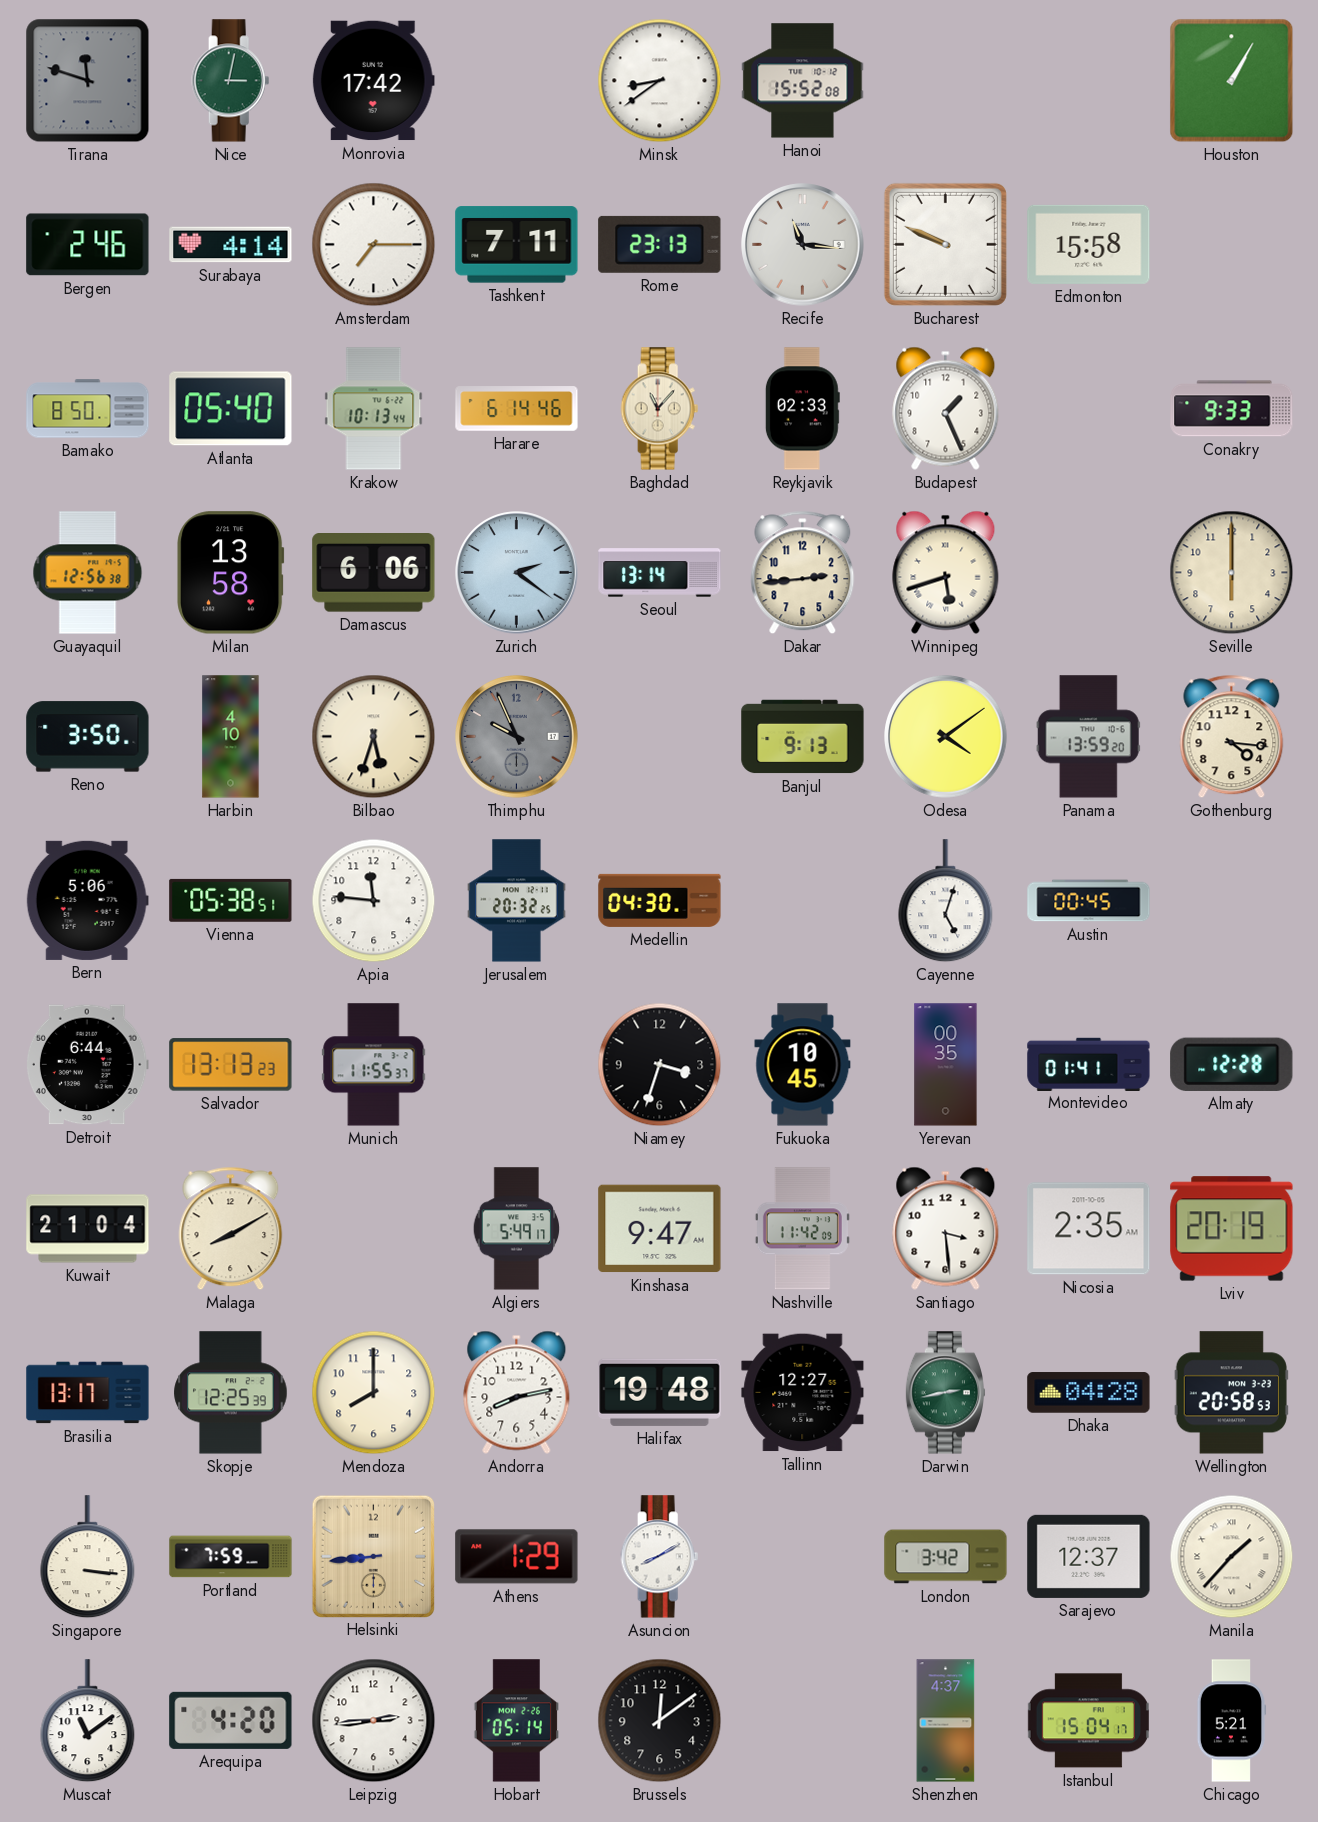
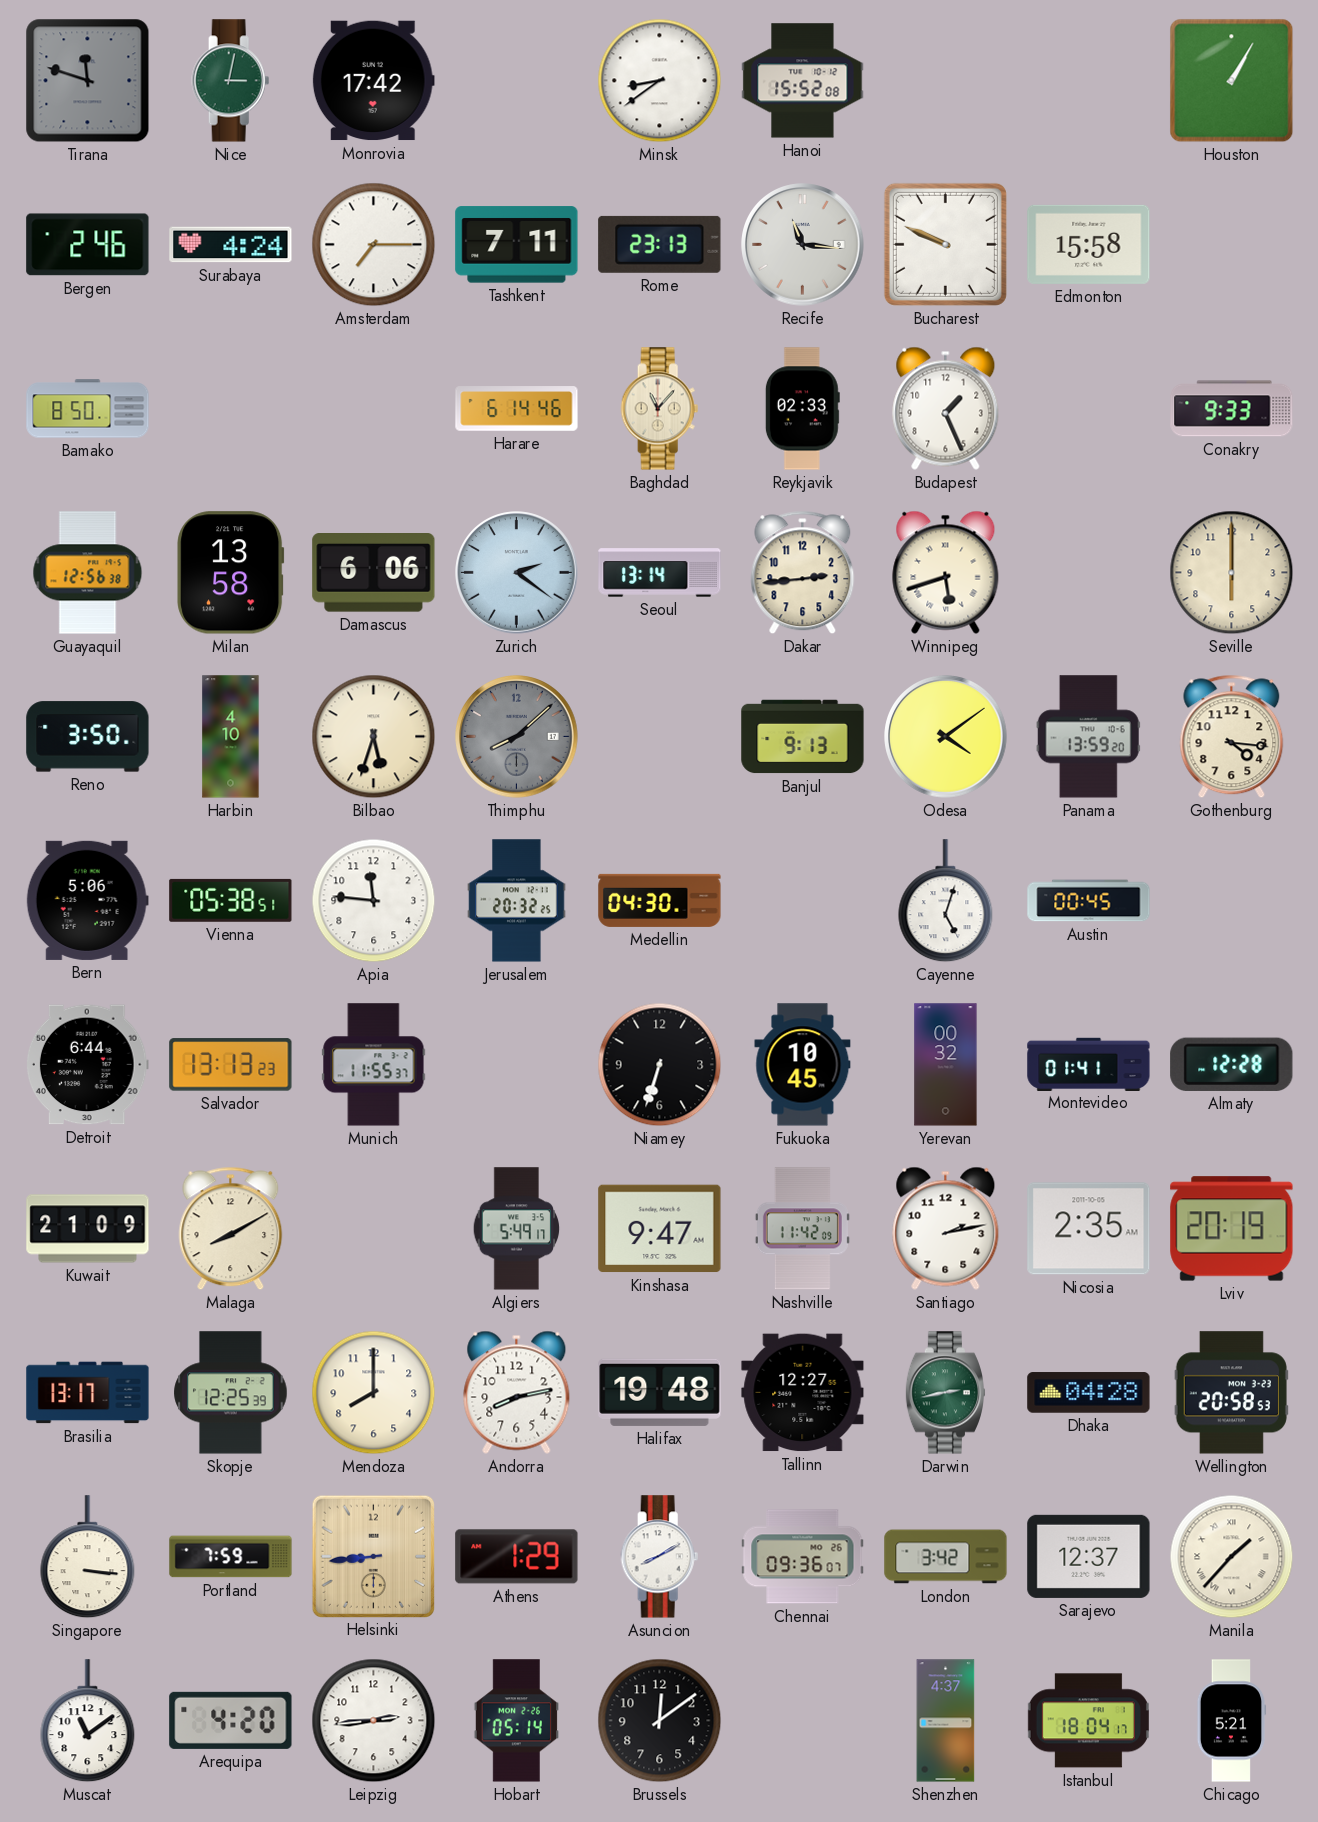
Surabaya: 4:14 -> 4:24 (231, 245)
Atlanta: 05:40 -> none (231, 409)
Krakow: 10:13 -> none (374, 409)
Thimphu: 9:56 -> 8:08 (517, 737)
Niamey: 3:33 -> 6:33 (660, 1065)
Yerevan: 00:35 -> 00:32 (946, 1065)
Kuwait: 21:04 -> 21:09 (88, 1229)
Santiago: 3:29 -> 2:13 (946, 1228)
Chennai: none -> 09:36 (803, 1557)
Istanbul: 15:04 -> 18:04 (1088, 1721)
